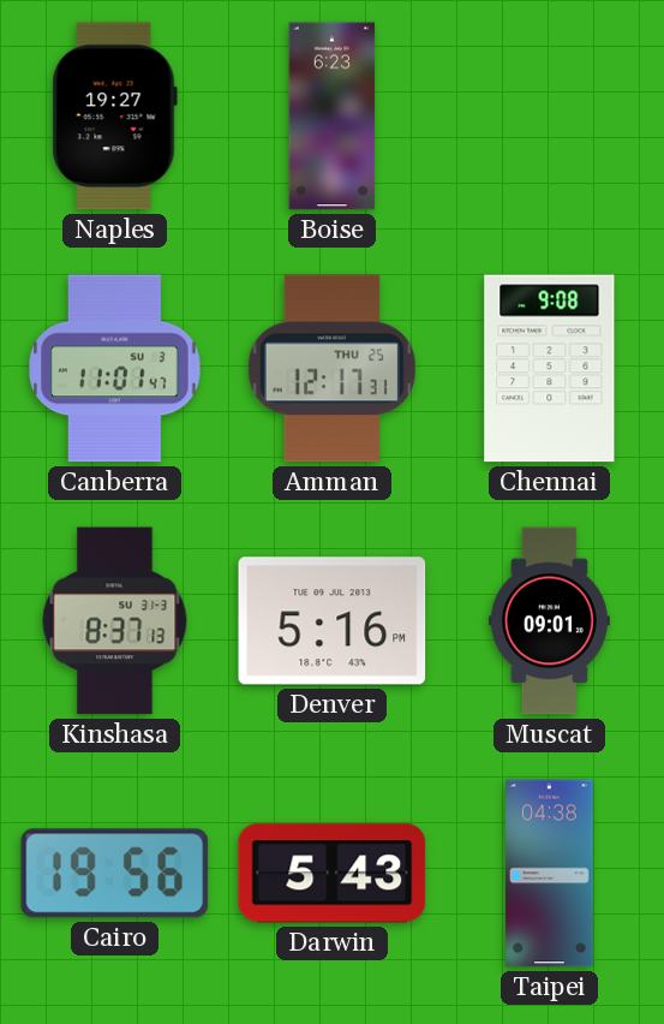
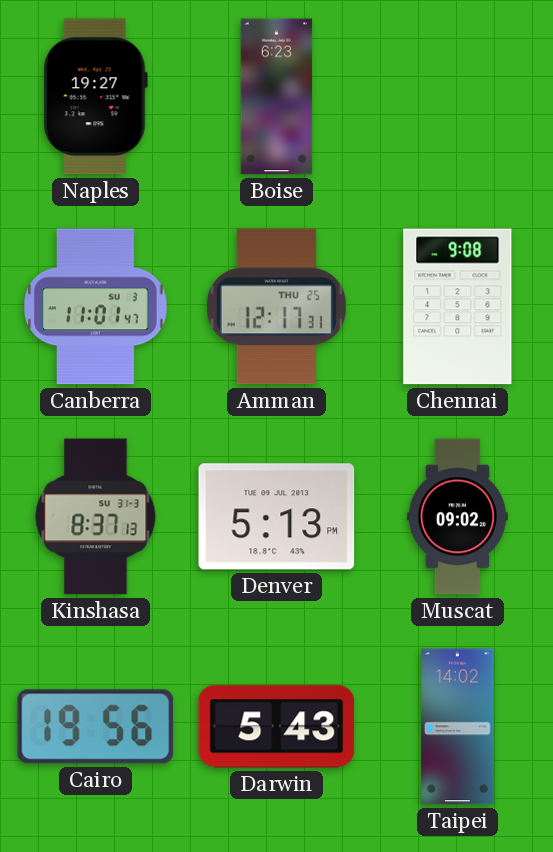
Denver: 5:16 -> 5:13 (277, 517)
Muscat: 09:01 -> 09:02 (457, 517)
Taipei: 04:38 -> 14:02 (458, 727)
